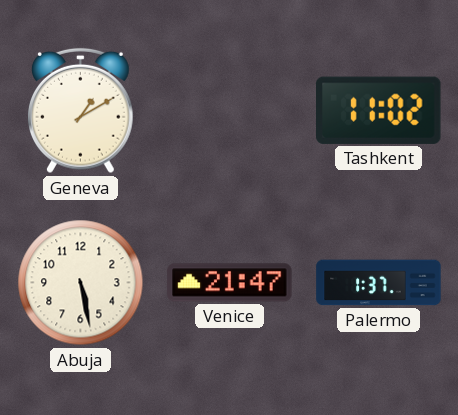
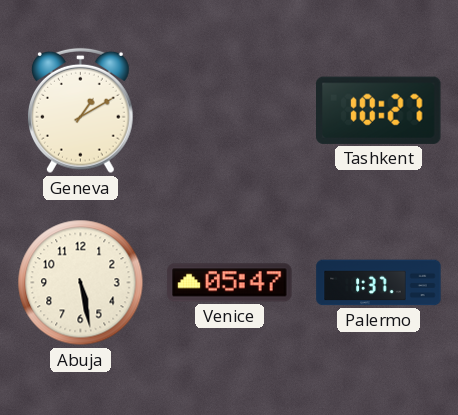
Tashkent: 11:02 -> 10:27 (379, 110)
Venice: 21:47 -> 05:47 (230, 283)
